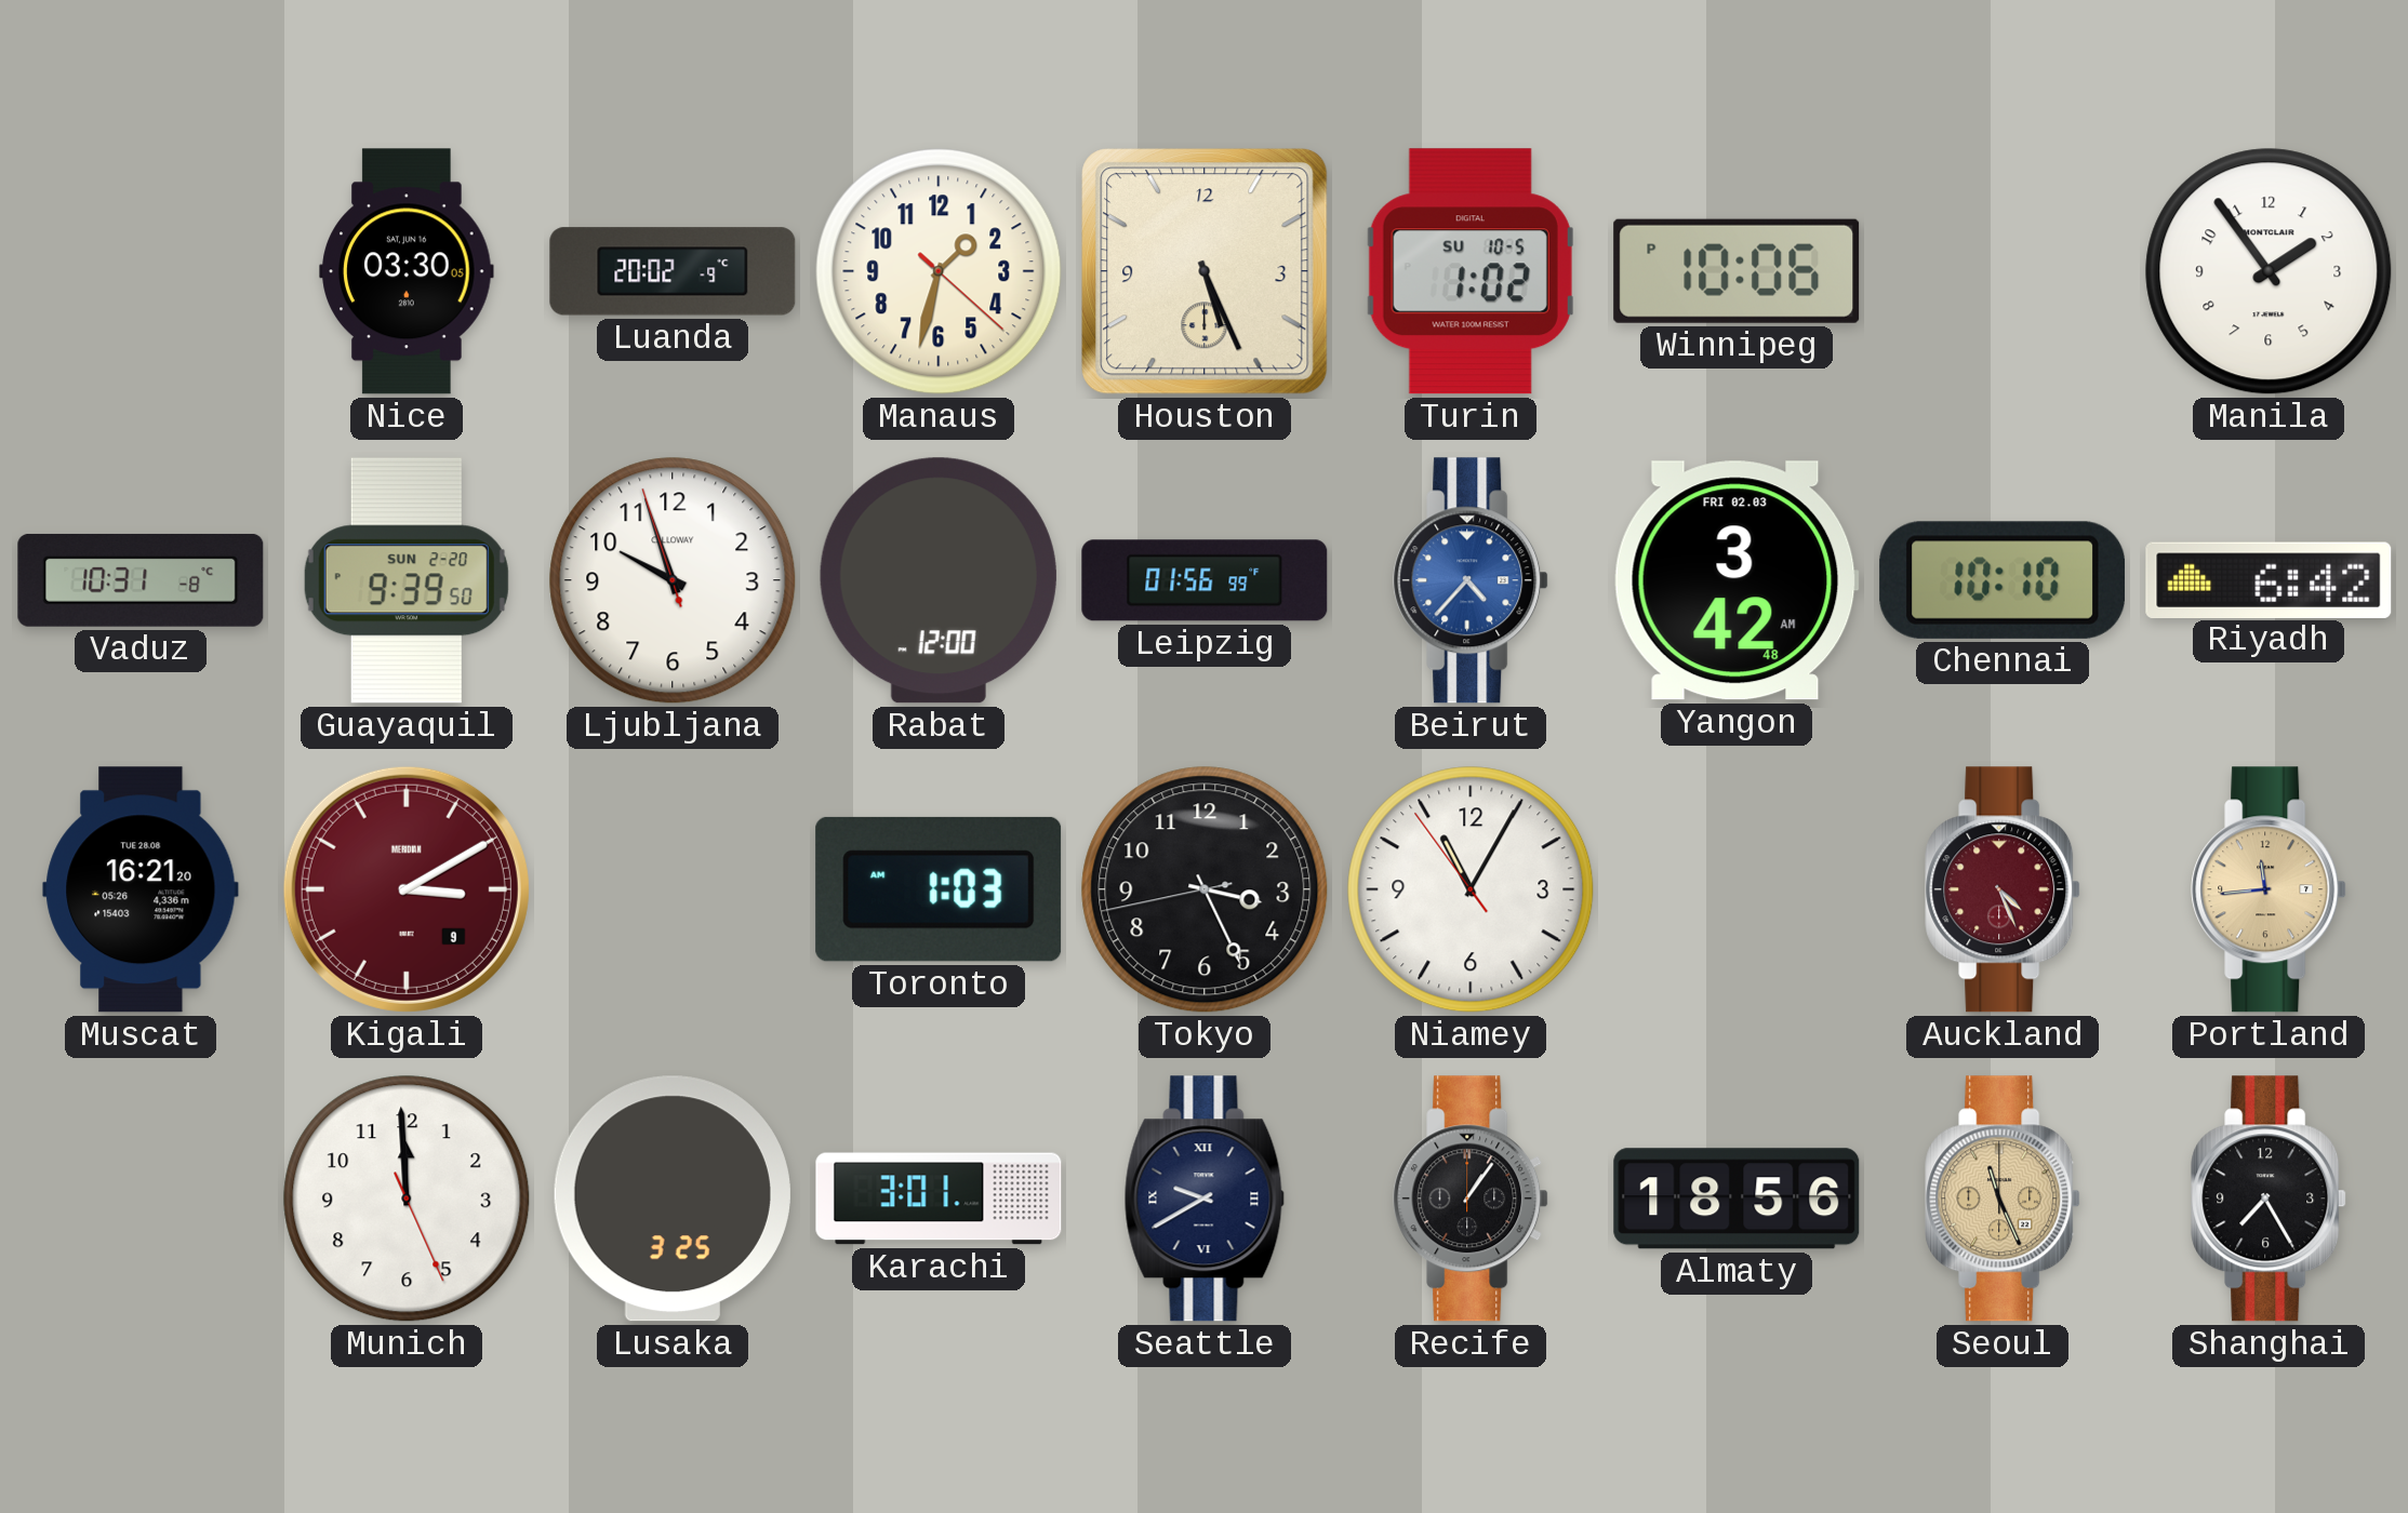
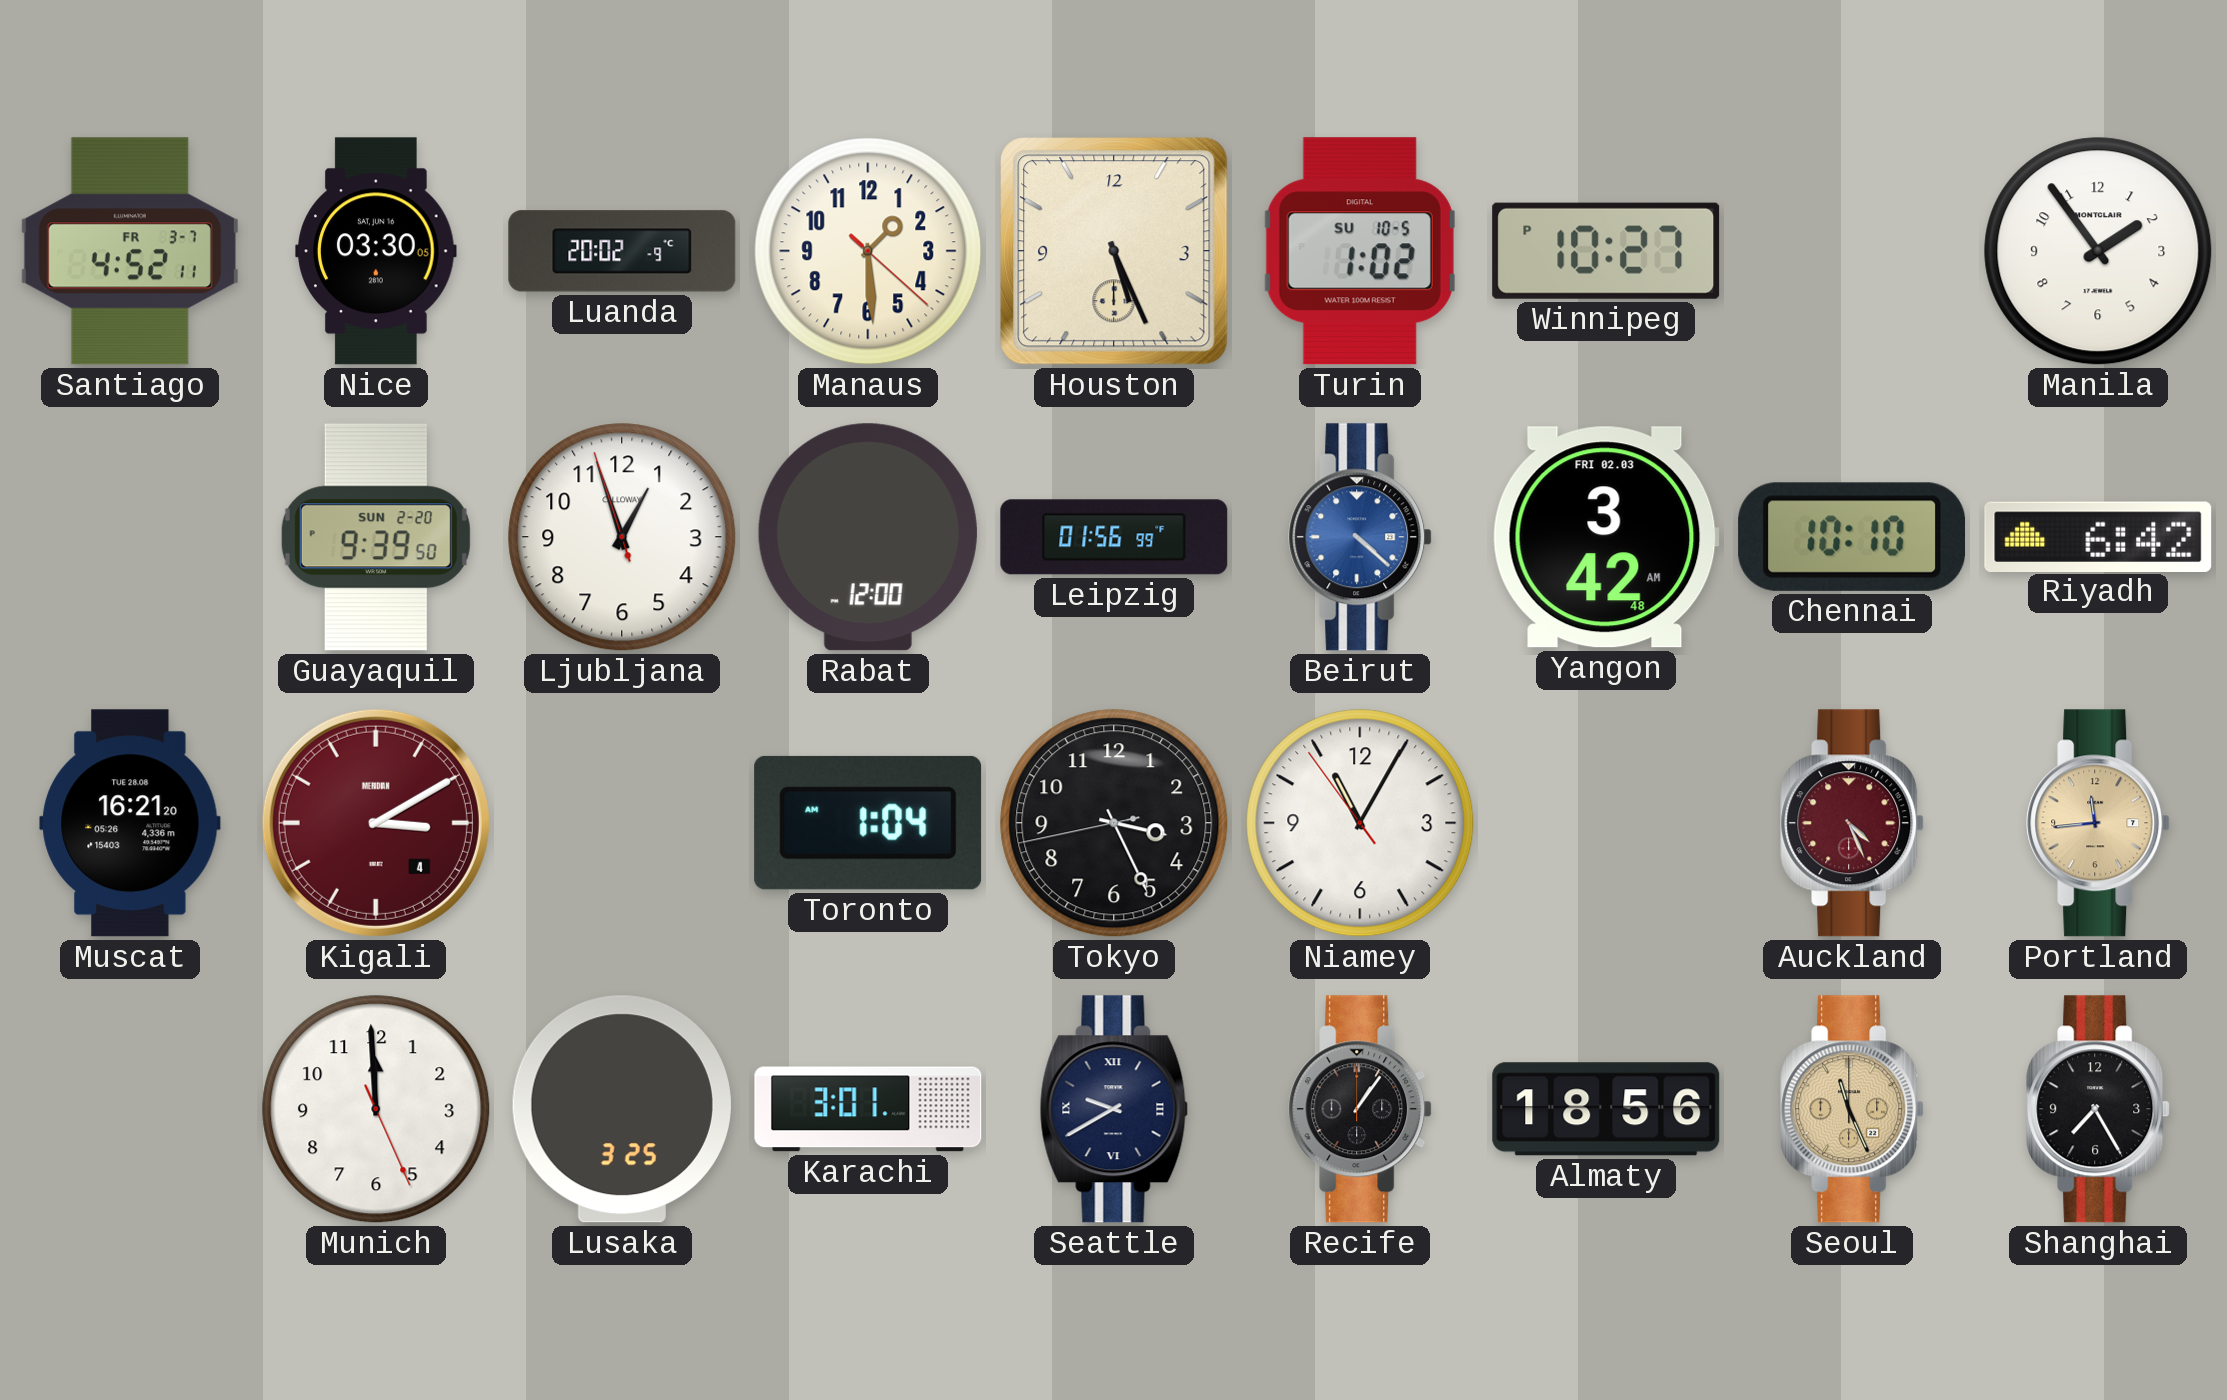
Santiago: none -> 4:52 (130, 251)
Manaus: 1:32 -> 1:29 (868, 251)
Winnipeg: 10:06 -> 10:27 (1606, 251)
Vaduz: 10:31 -> none (141, 580)
Ljubljana: 9:56 -> 12:56 (622, 537)
Beirut: 4:37 -> 4:22 (1360, 537)
Kigali date: 9 -> 4 (376, 823)
Toronto: 1:03 -> 1:04 (868, 823)
